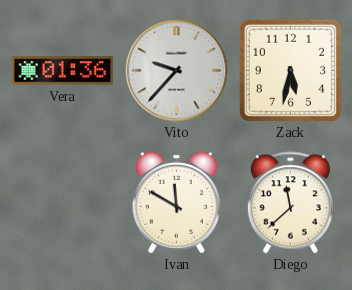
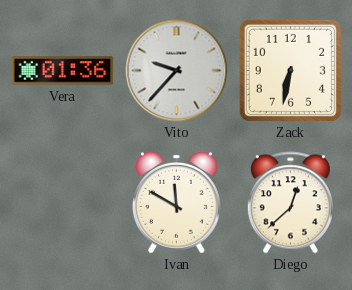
Zack: 5:32 -> 6:32 (290, 70)
Diego: 11:38 -> 12:38 (290, 203)
